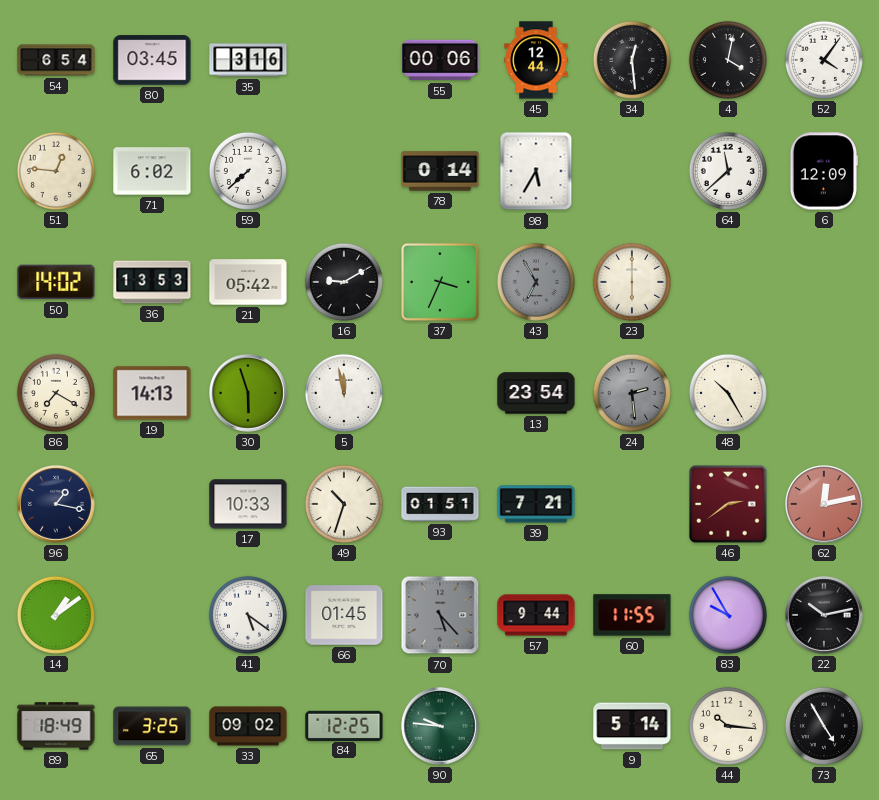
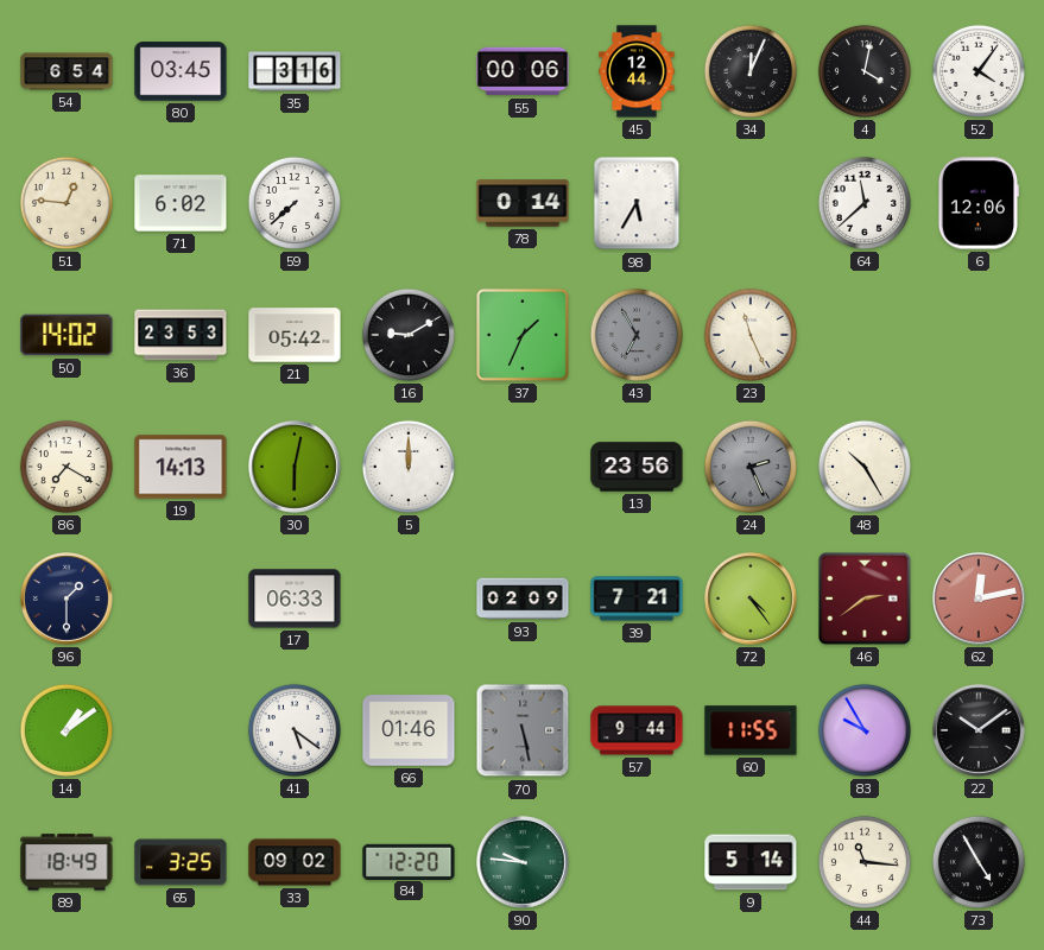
34: 12:29 -> 12:04 (751, 71)
6: 12:09 -> 12:06 (977, 203)
36: 13:53 -> 23:53 (181, 335)
37: 3:34 -> 1:34 (523, 335)
23: 6:00 -> 11:26 (751, 335)
30: 5:57 -> 6:02 (296, 468)
5: 11:58 -> 12:00 (409, 467)
13: 23:54 -> 23:56 (637, 467)
24: 2:29 -> 2:26 (751, 467)
96: 1:17 -> 1:30 (68, 600)
17: 10:33 -> 06:33 (295, 598)
49: 10:33 -> none (344, 504)
93: 01:51 -> 02:09 (523, 598)
72: none -> 4:24 (752, 600)
66: 01:45 -> 01:46 (409, 730)
70: 5:23 -> 5:28 (523, 730)
22: 10:13 -> 10:09 (980, 731)
84: 12:25 -> 12:20 (409, 861)
44: 10:16 -> 11:16 (865, 862)
